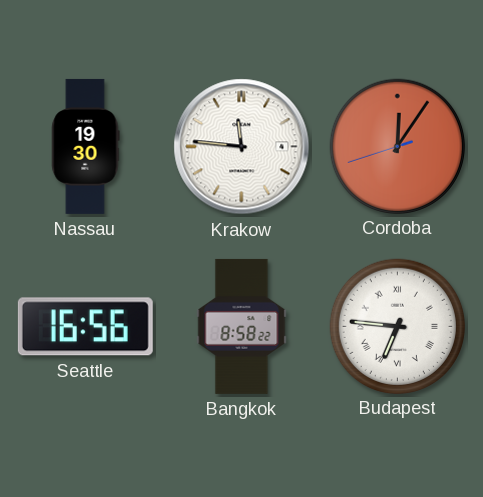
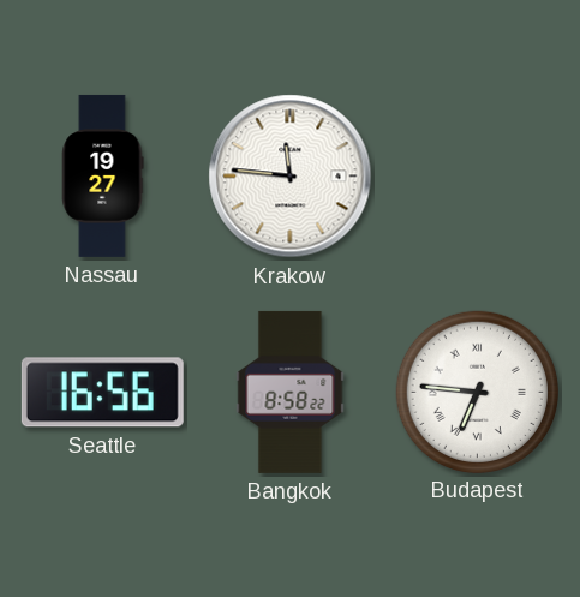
Nassau: 19:30 -> 19:27 (103, 175)
Cordoba: 12:05 -> none (397, 146)
